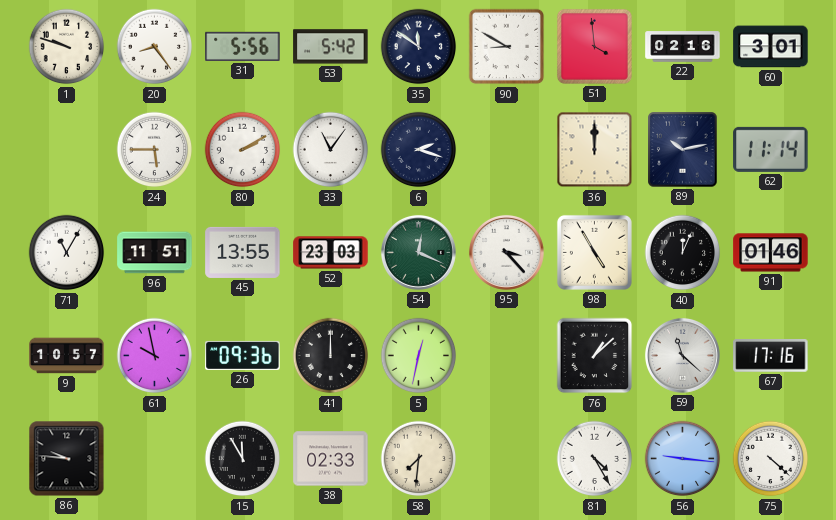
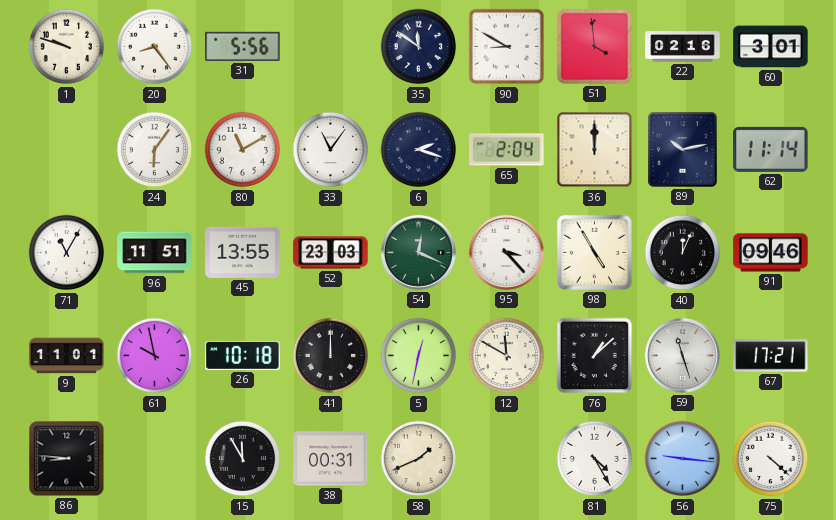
53: 5:42 -> none (331, 47)
24: 5:45 -> 6:06 (155, 150)
80: 2:10 -> 11:10 (243, 150)
65: none -> 2:04 (507, 150)
91: 01:46 -> 09:46 (771, 253)
9: 10:57 -> 11:01 (67, 356)
26: 09:36 -> 10:18 (243, 355)
12: none -> 11:50 (507, 356)
59: 11:22 -> 11:27 (682, 355)
67: 17:16 -> 17:21 (771, 356)
86: 9:46 -> 8:46 (67, 459)
38: 02:33 -> 00:31 (331, 459)
58: 7:31 -> 1:41 (419, 459)
